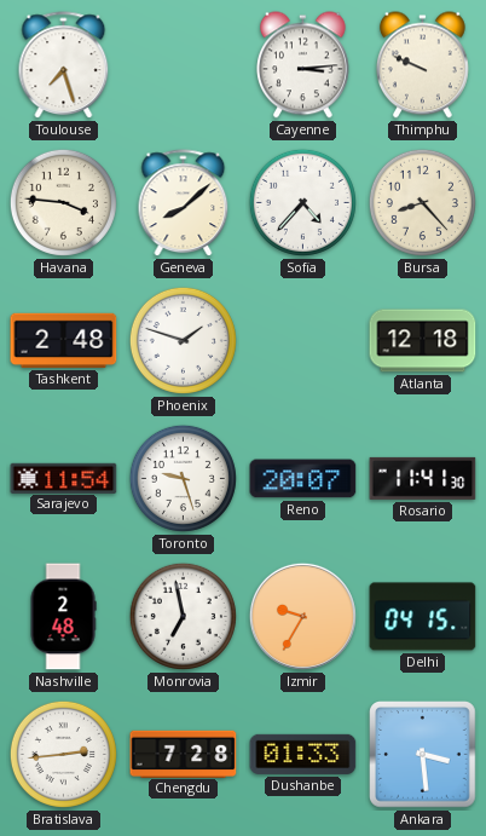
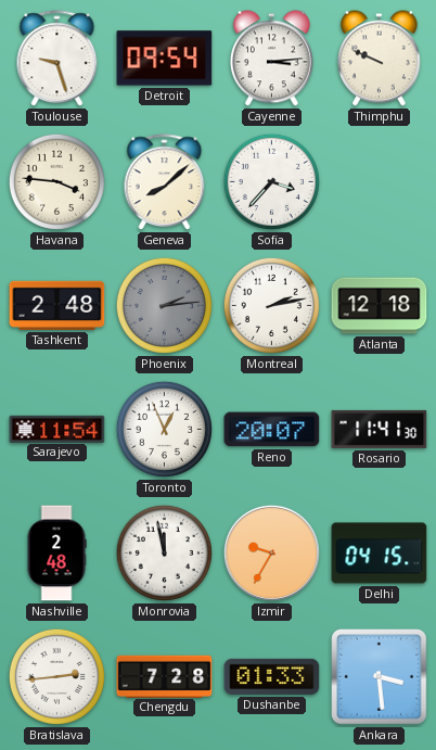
Toulouse: 7:27 -> 9:27 (57, 59)
Detroit: none -> 09:54 (165, 59)
Sofia: 4:37 -> 3:37 (271, 181)
Bursa: 8:23 -> none (422, 202)
Phoenix: 1:48 -> 2:14 (164, 305)
Phoenix dial: white -> grey (164, 305)
Montreal: none -> 2:13 (271, 305)
Toronto: 9:27 -> 12:56 (164, 429)
Monrovia: 6:58 -> 11:58 (164, 552)
